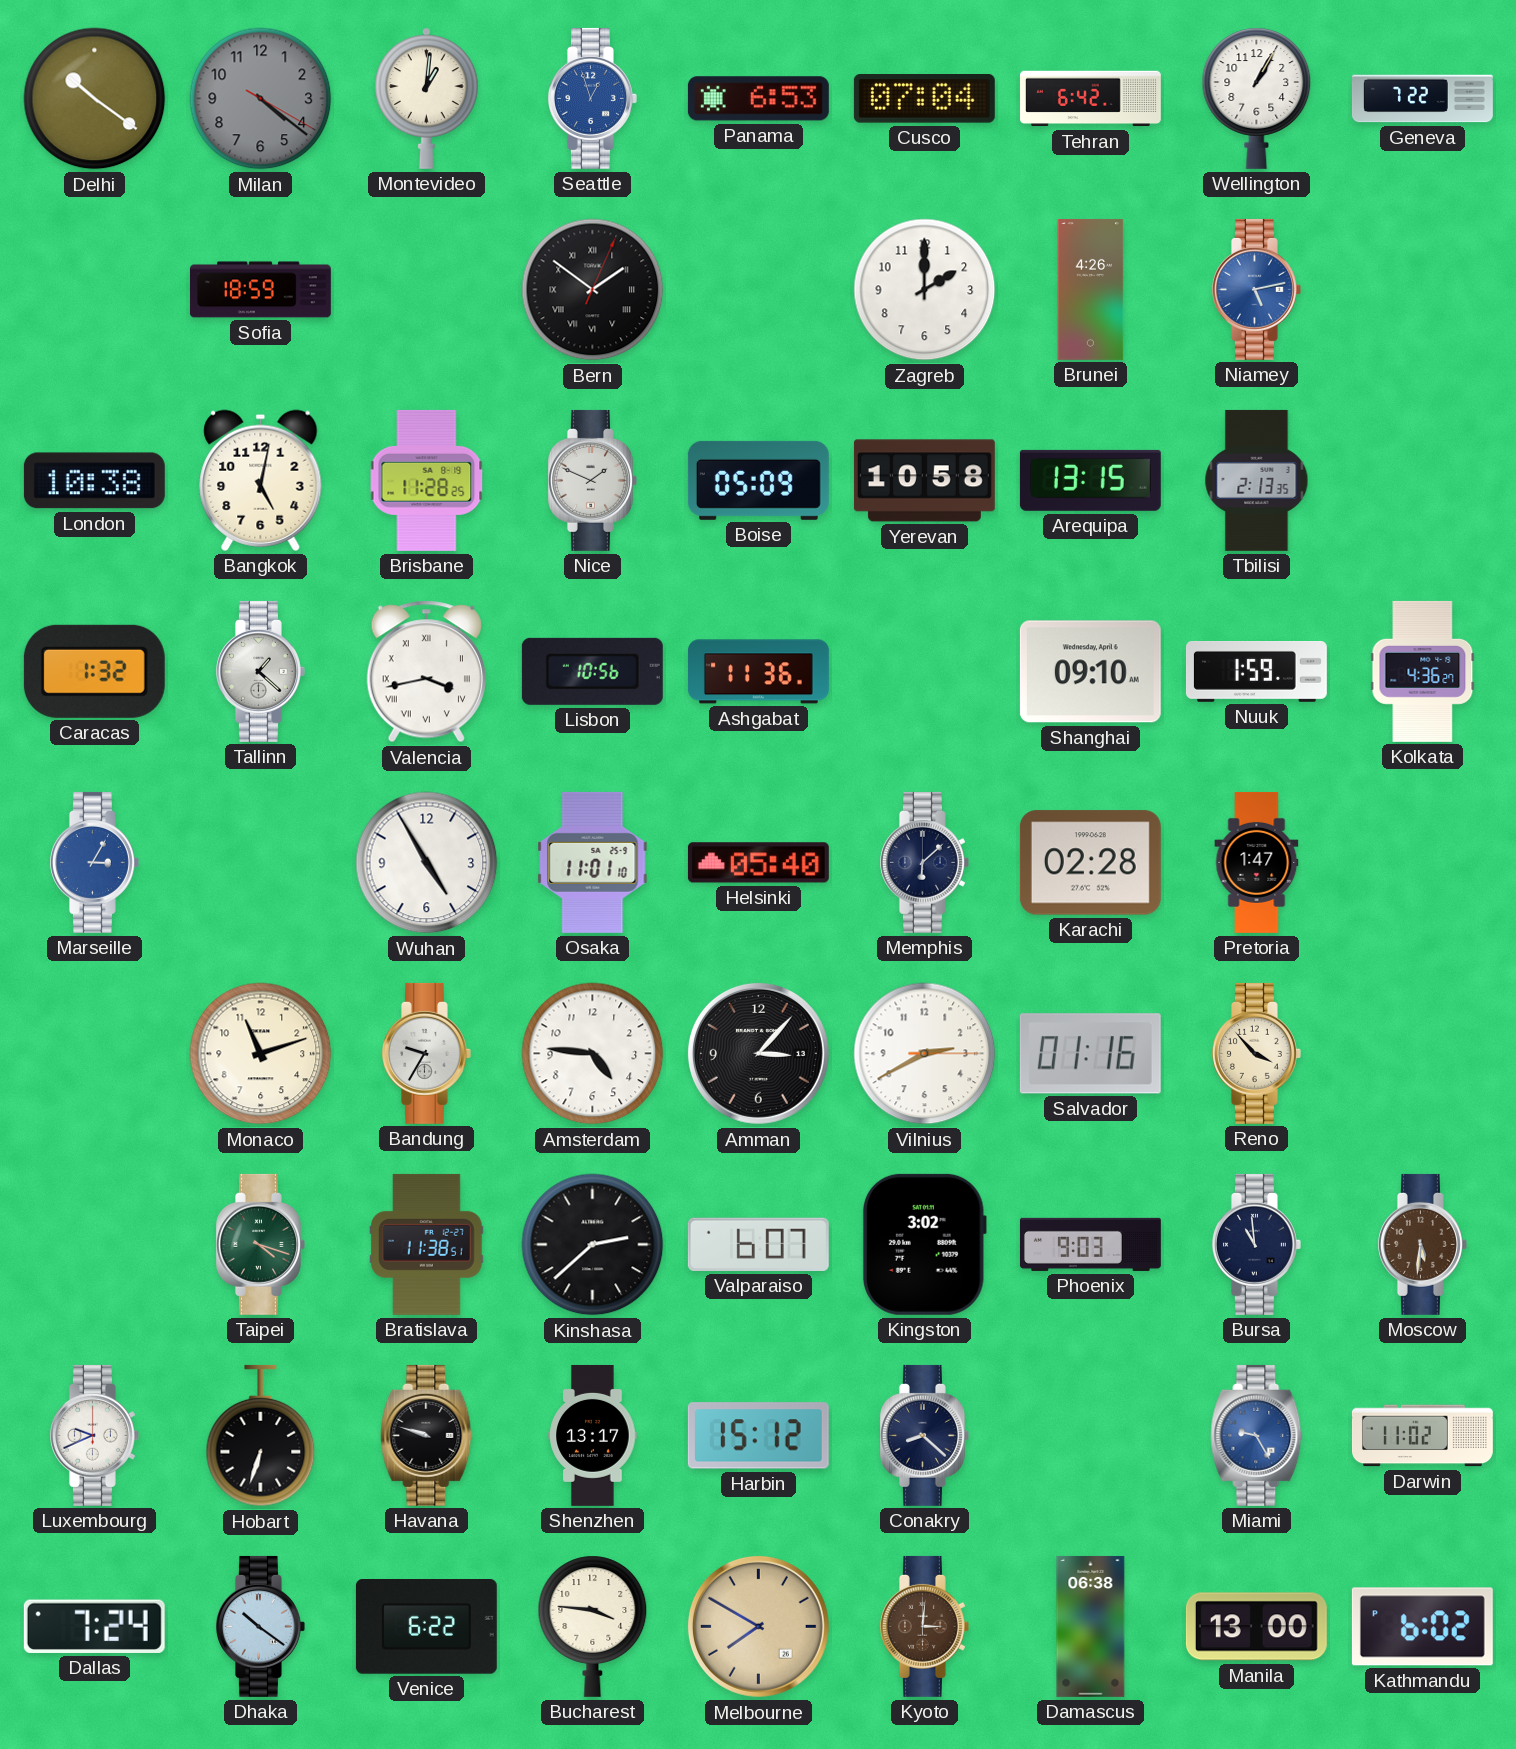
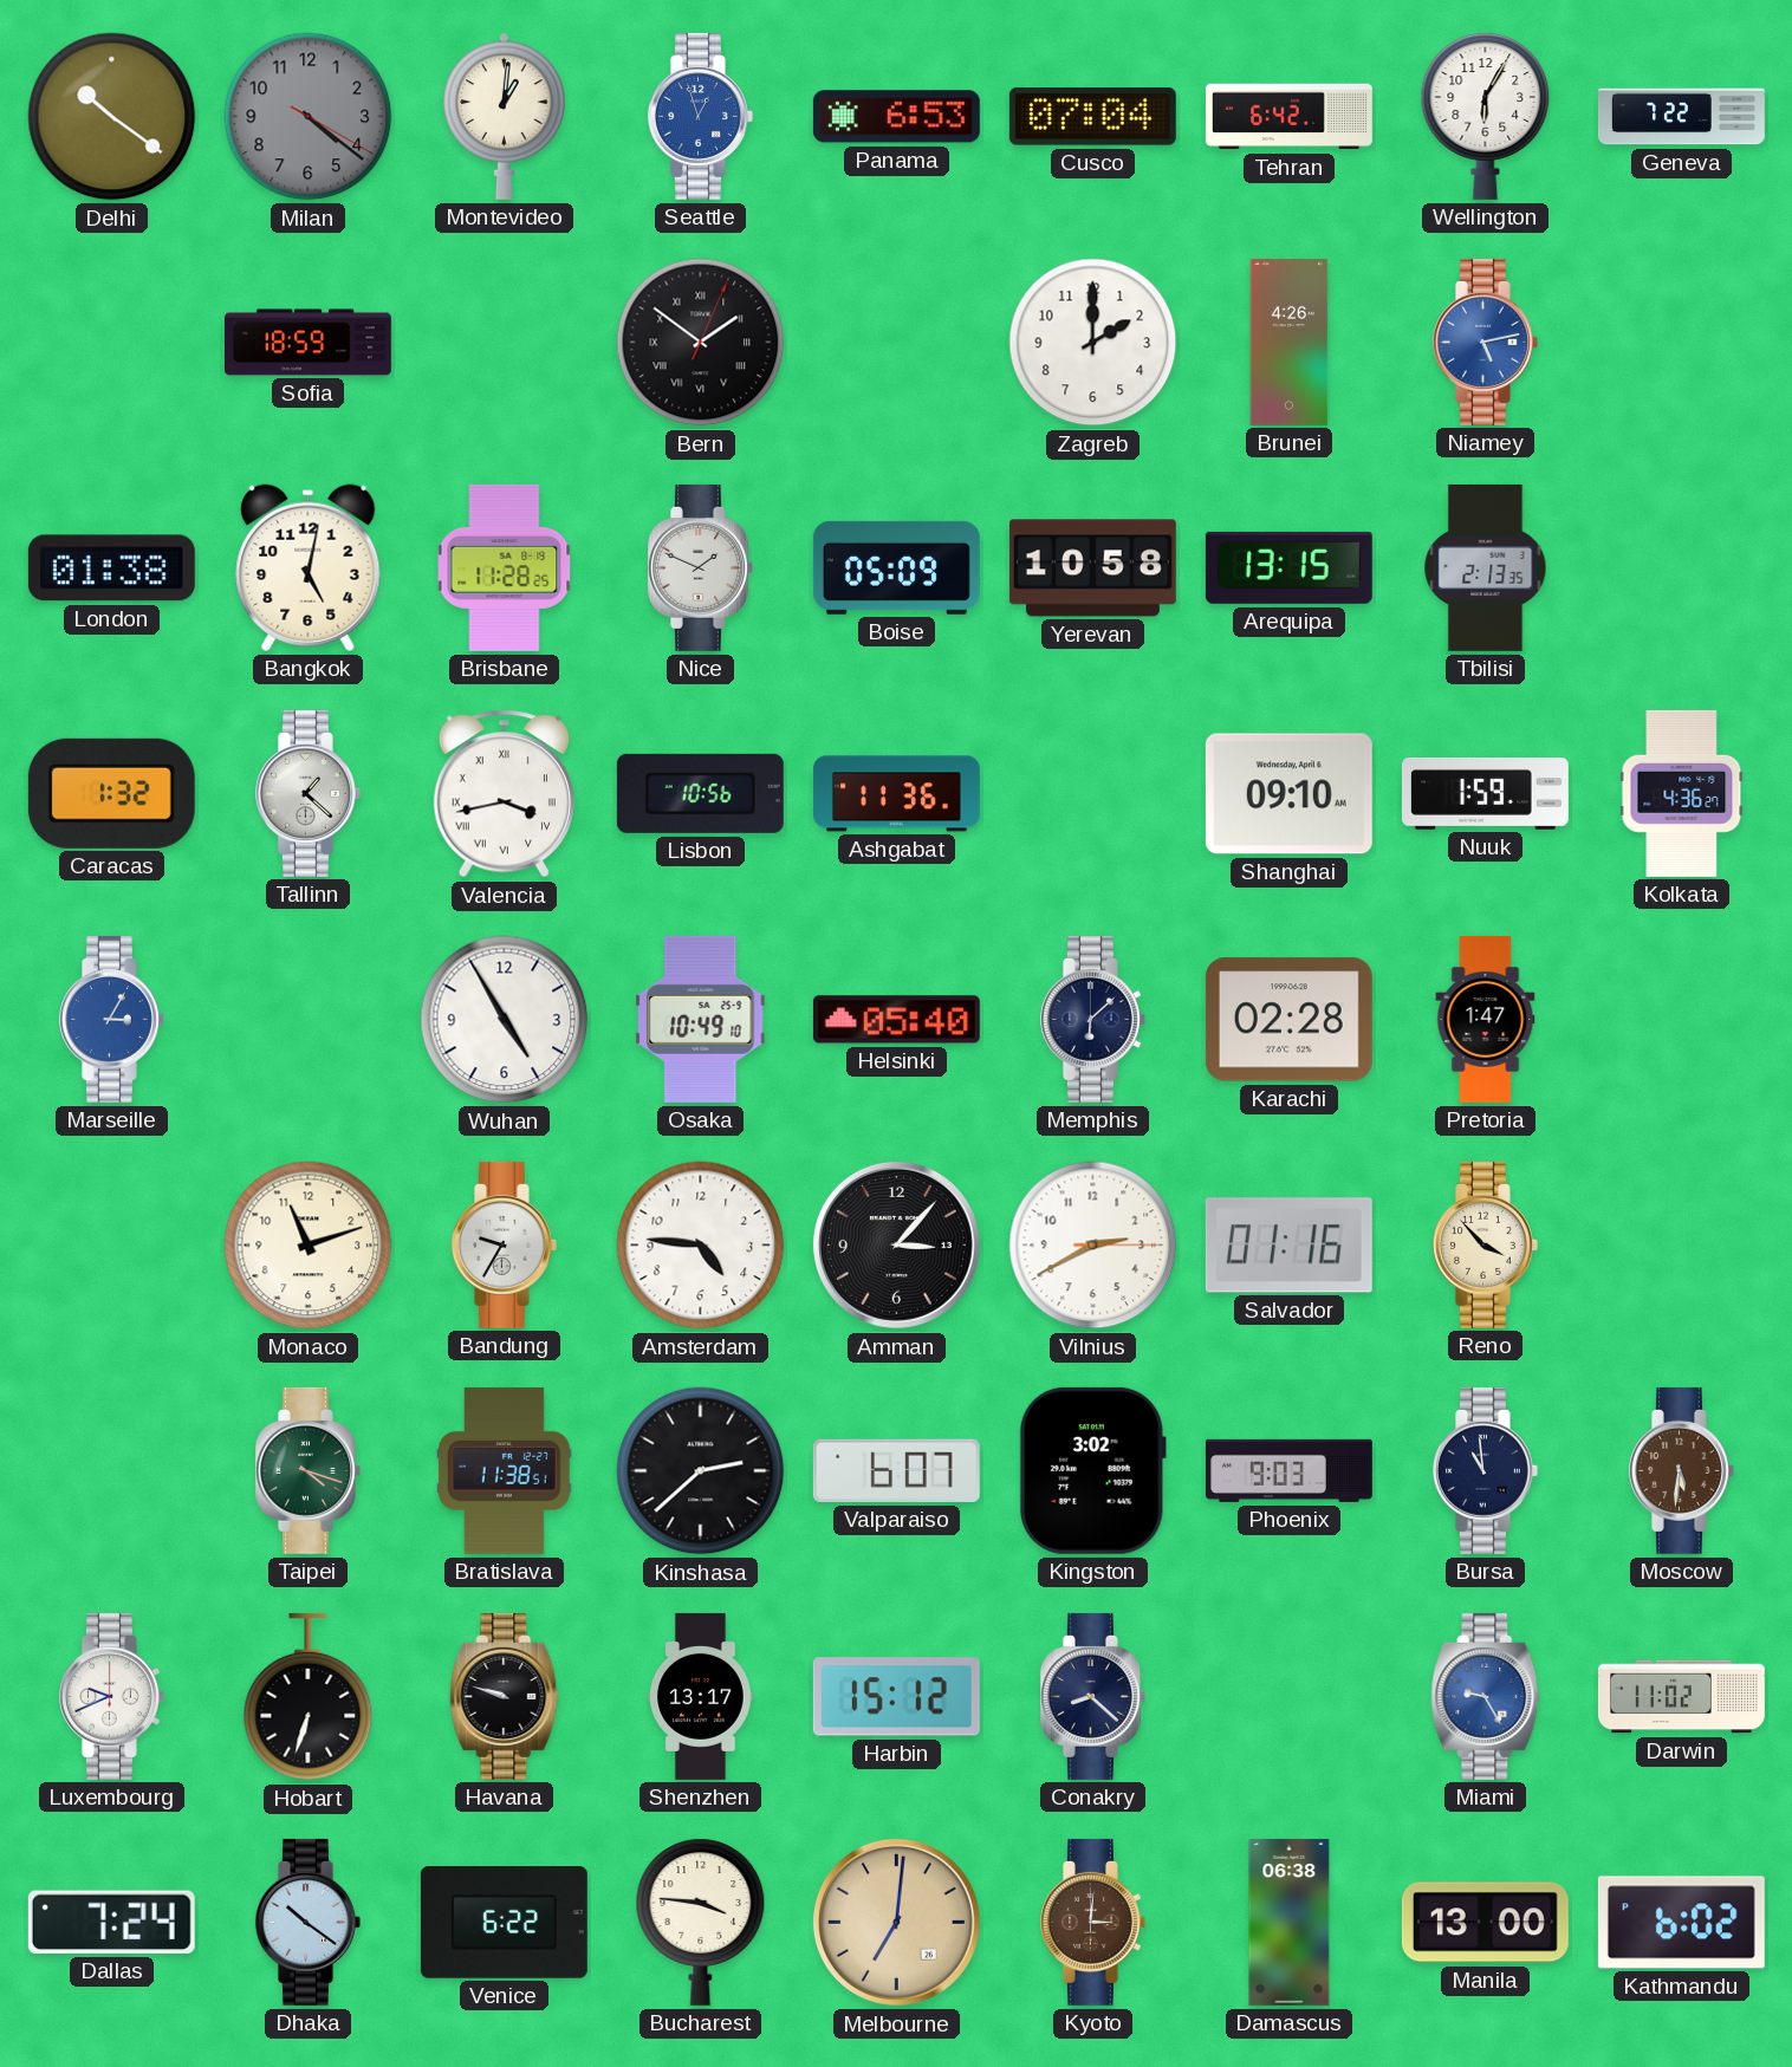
Wellington: 1:05 -> 6:05 (1486, 116)
London: 10:38 -> 01:38 (111, 568)
Osaka: 11:01 -> 10:49 (701, 1019)
Melbourne: 7:50 -> 7:01 (896, 1922)
